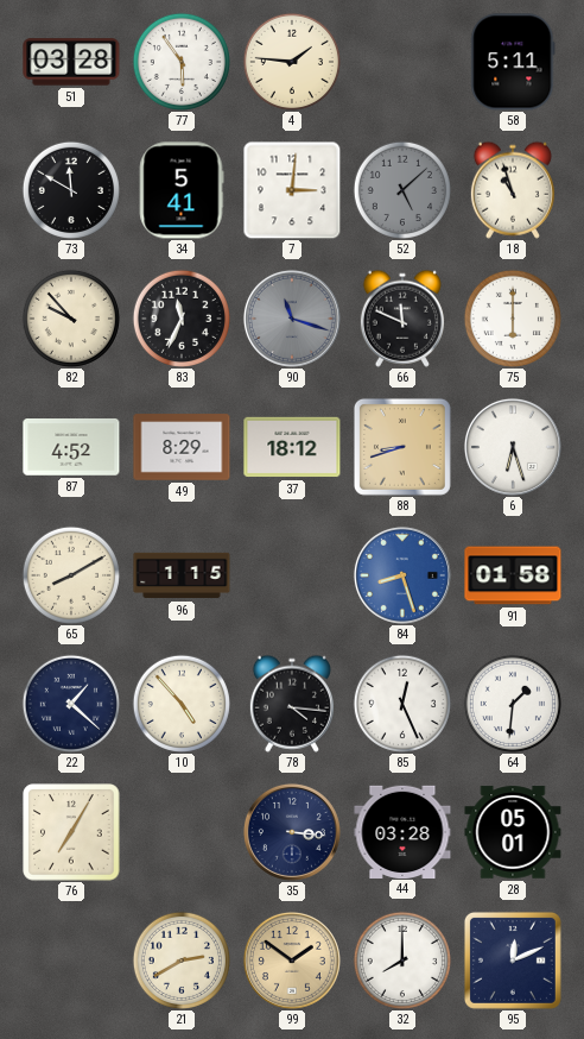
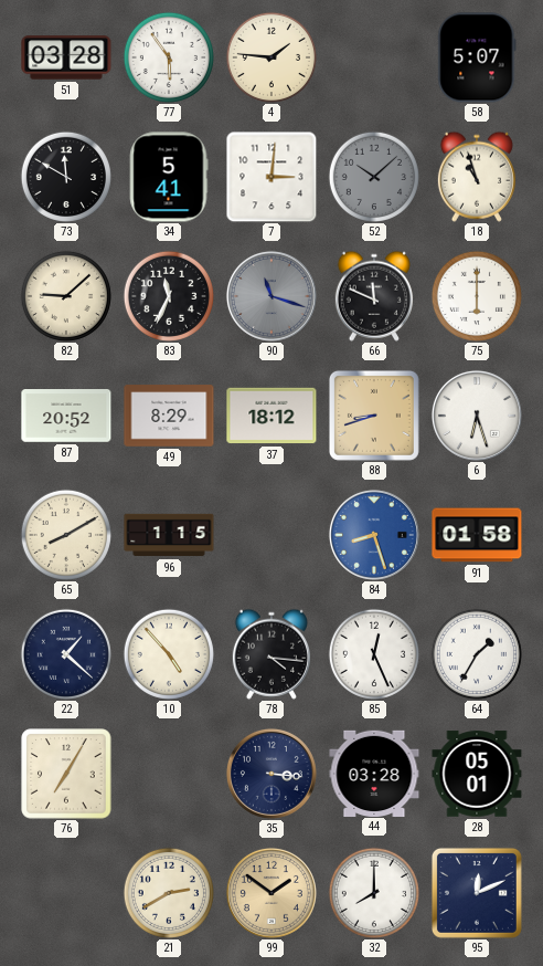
58: 5:11 -> 5:07 (477, 57)
52: 5:08 -> 10:08 (374, 177)
82: 9:53 -> 9:08 (66, 296)
87: 4:52 -> 20:52 (66, 416)
64: 1:31 -> 1:35 (477, 654)
